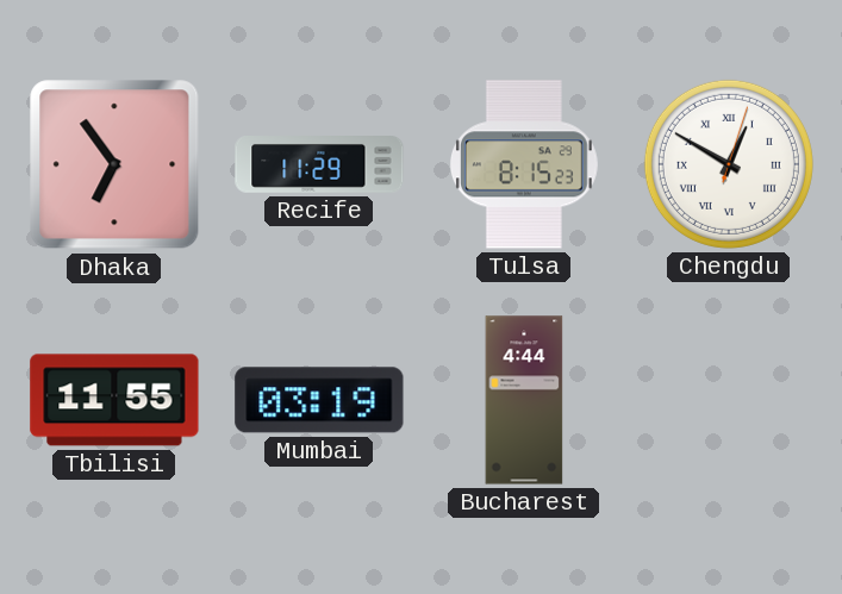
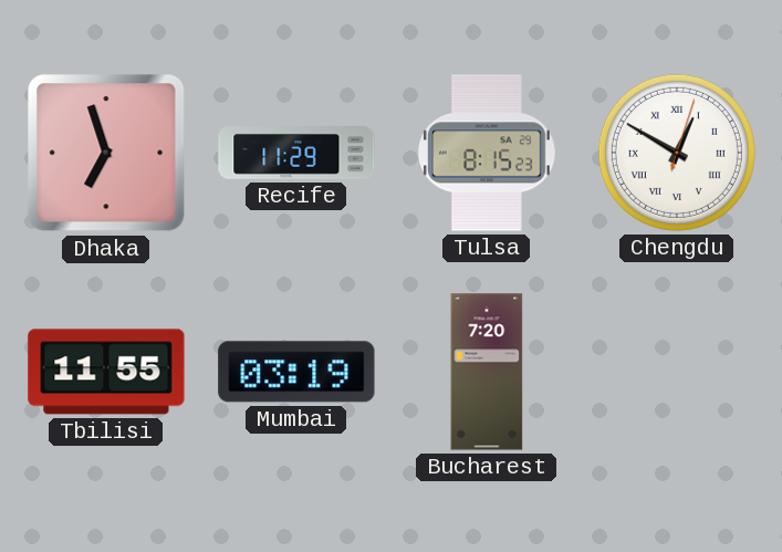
Dhaka: 6:54 -> 6:57 (106, 153)
Bucharest: 4:44 -> 7:20 (487, 372)
